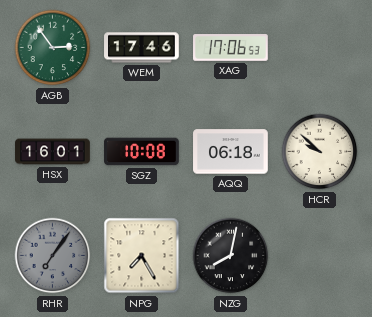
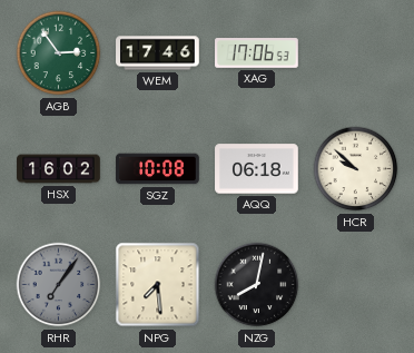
HSX: 16:01 -> 16:02 (59, 169)
NPG: 7:25 -> 7:29 (158, 285)
